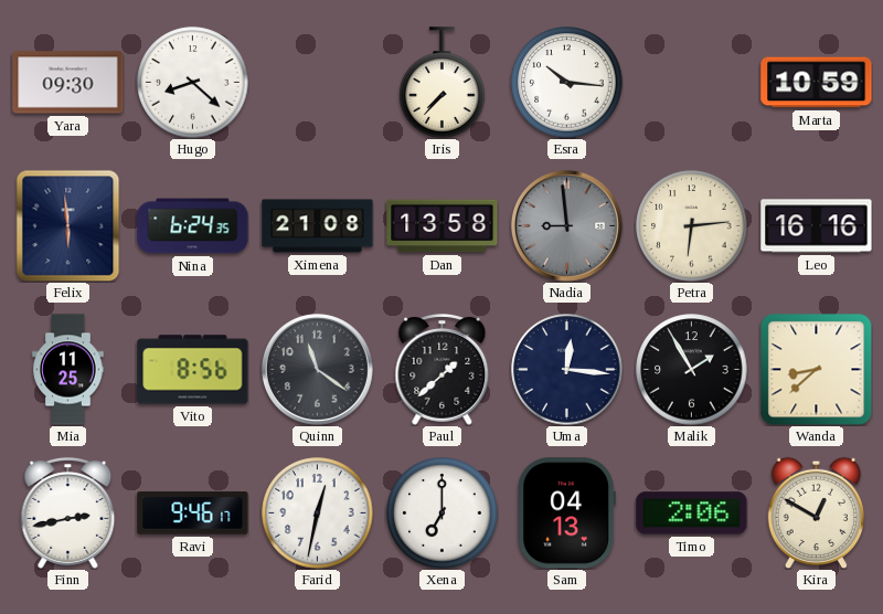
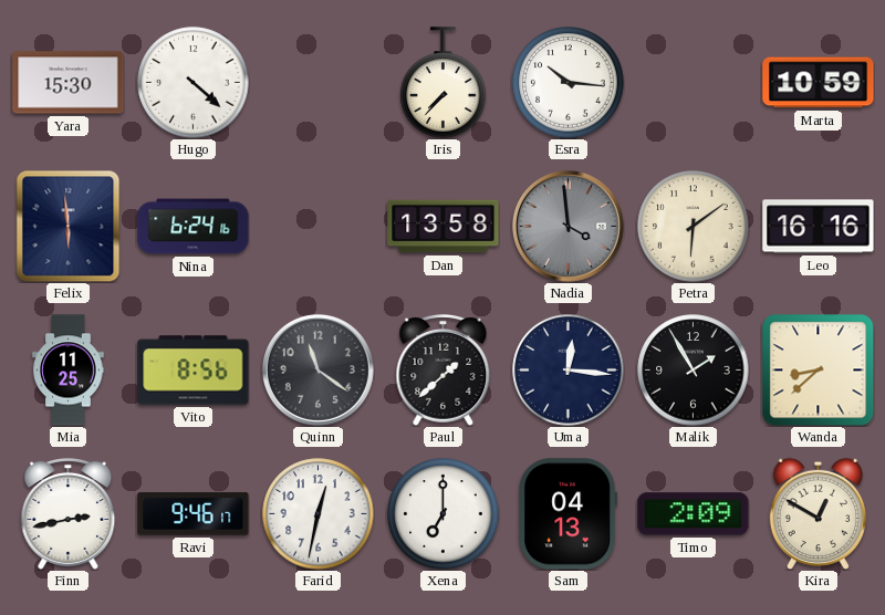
Yara: 09:30 -> 15:30 (69, 83)
Hugo: 8:22 -> 4:22 (194, 83)
Nina: 6:24:35 -> 6:24:16 (194, 227)
Ximena: 21:08 -> none (318, 226)
Nadia: 8:59 -> 3:59 (569, 227)
Petra: 6:14 -> 6:09 (694, 227)
Timo: 2:06 -> 2:09 (694, 514)
